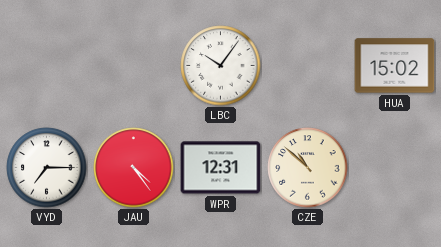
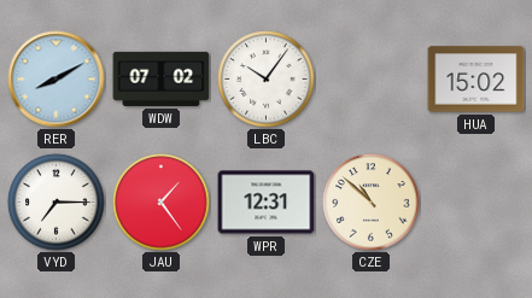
RER: none -> 8:10 (57, 80)
WDW: none -> 07:02 (162, 78)
JAU: 4:24 -> 1:24 (162, 203)
